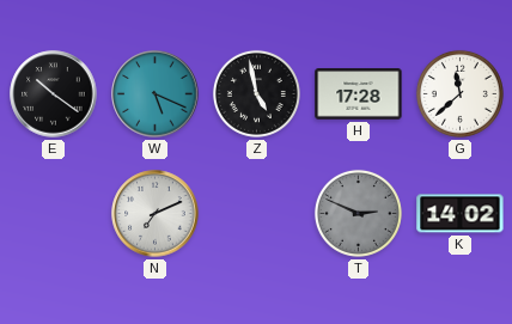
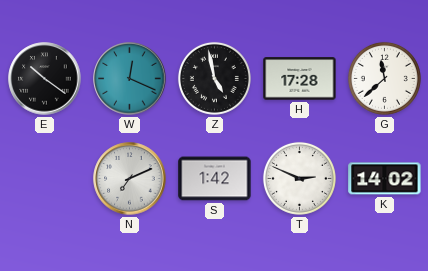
W: 5:19 -> 12:19 (130, 79)
S: none -> 1:42 (215, 179)
T dial: grey -> white (299, 178)
